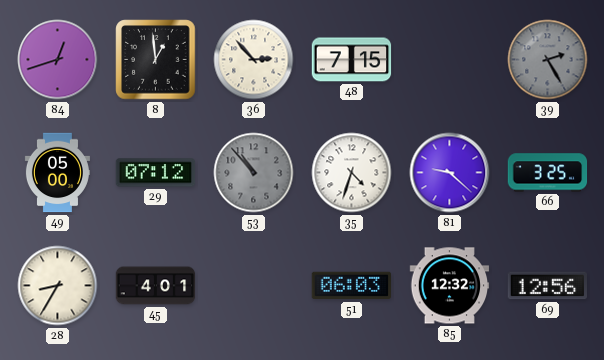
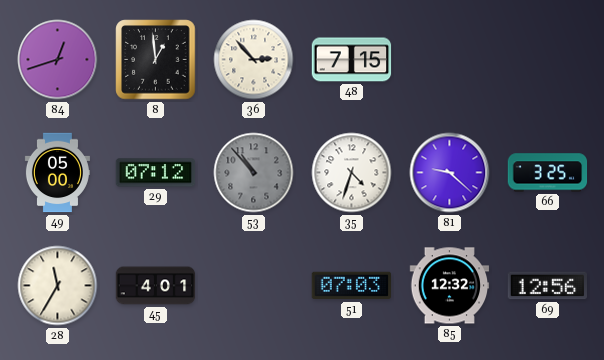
39: 2:25 -> none (548, 60)
28: 8:35 -> 11:35 (58, 286)
51: 06:03 -> 07:03 (352, 286)
